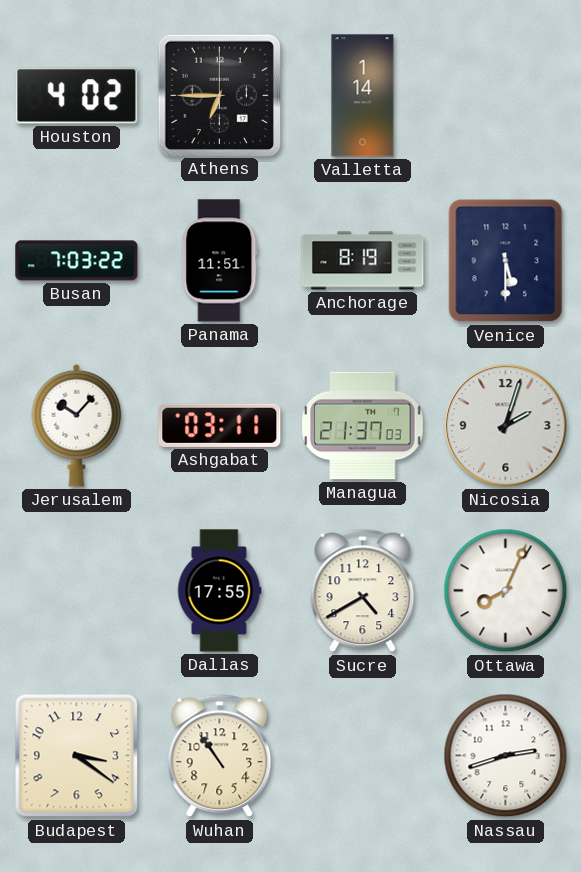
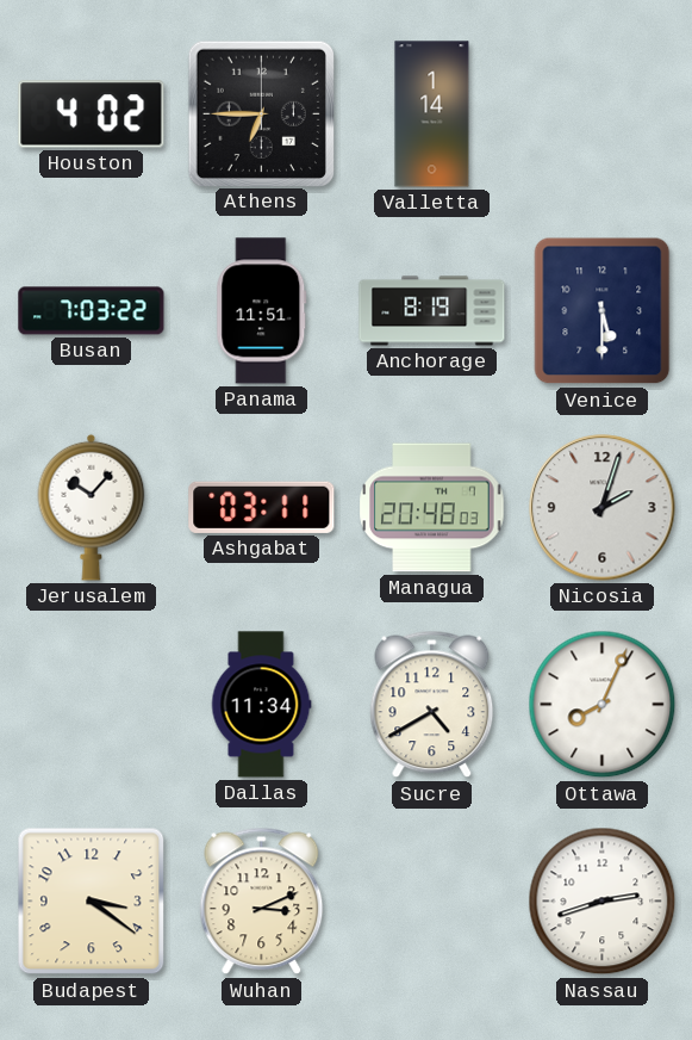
Managua: 21:37 -> 20:48 (432, 508)
Dallas: 17:55 -> 11:34 (261, 705)
Wuhan: 10:54 -> 3:11 (262, 902)
